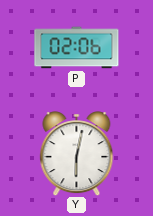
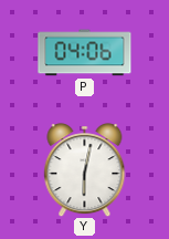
P: 02:06 -> 04:06 (85, 53)
